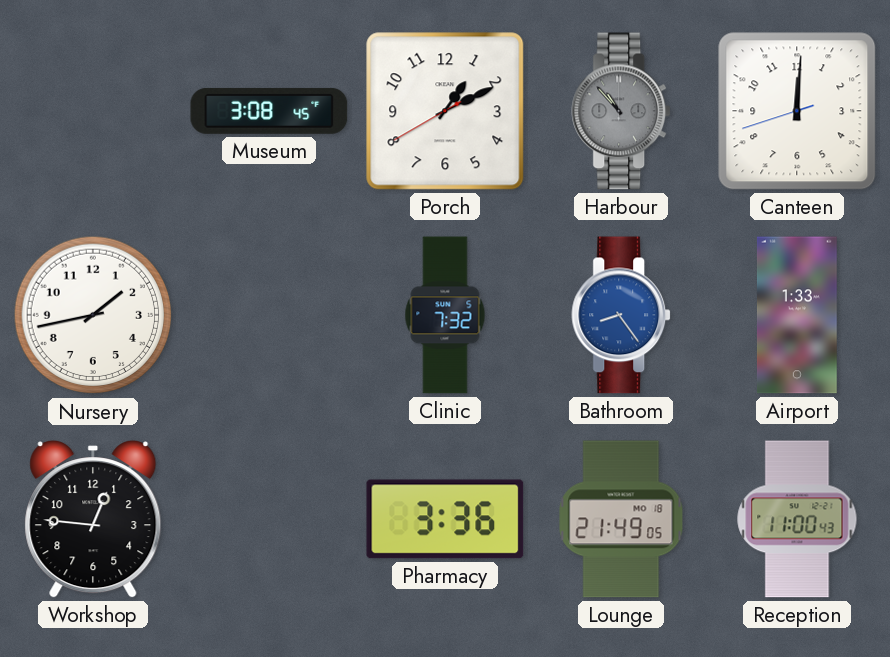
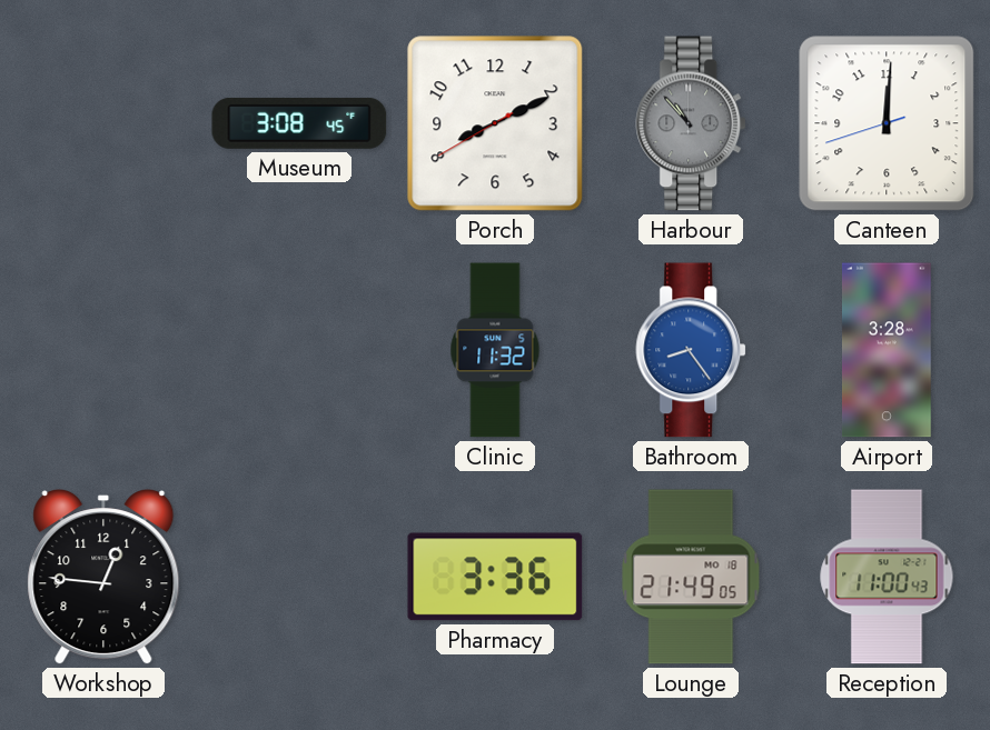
Porch: 1:10 -> 8:10 (495, 123)
Nursery: 1:43 -> none (93, 315)
Clinic: 7:32 -> 11:32 (495, 350)
Airport: 1:33 -> 3:28 (887, 350)
